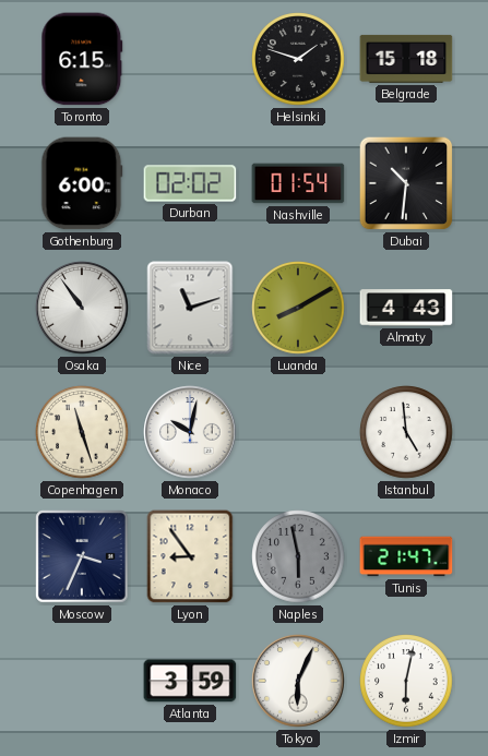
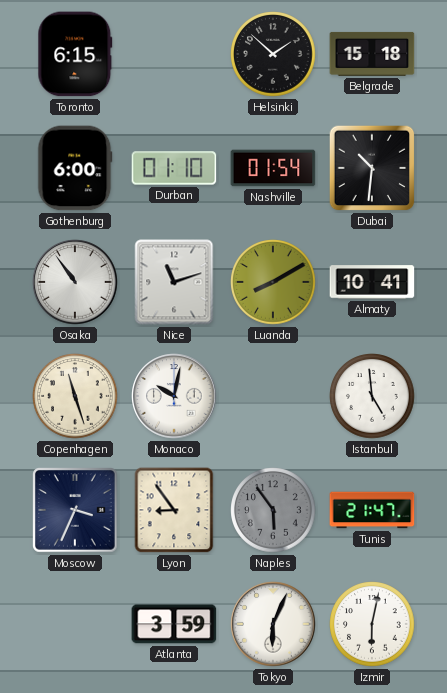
Helsinki: 1:48 -> 1:52 (273, 54)
Durban: 02:02 -> 01:10 (174, 168)
Almaty: 4:43 -> 10:41 (372, 282)
Naples: 5:58 -> 5:54 (273, 510)
